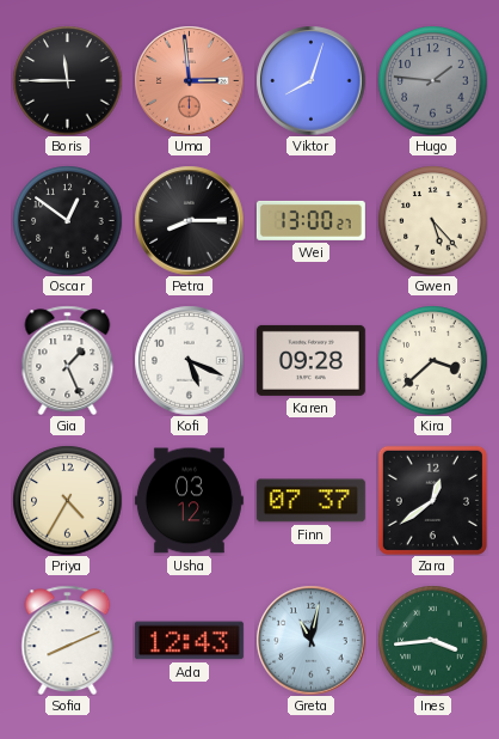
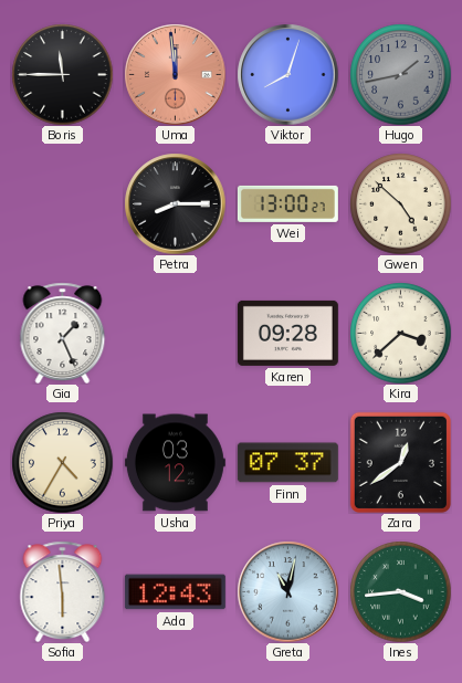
Uma: 2:59 -> 11:59 (175, 74)
Hugo: 1:46 -> 1:43 (400, 74)
Oscar: 12:51 -> none (67, 220)
Gwen: 5:23 -> 4:52 (400, 203)
Kofi: 5:19 -> none (189, 360)
Sofia: 8:11 -> 5:59 (63, 591)
